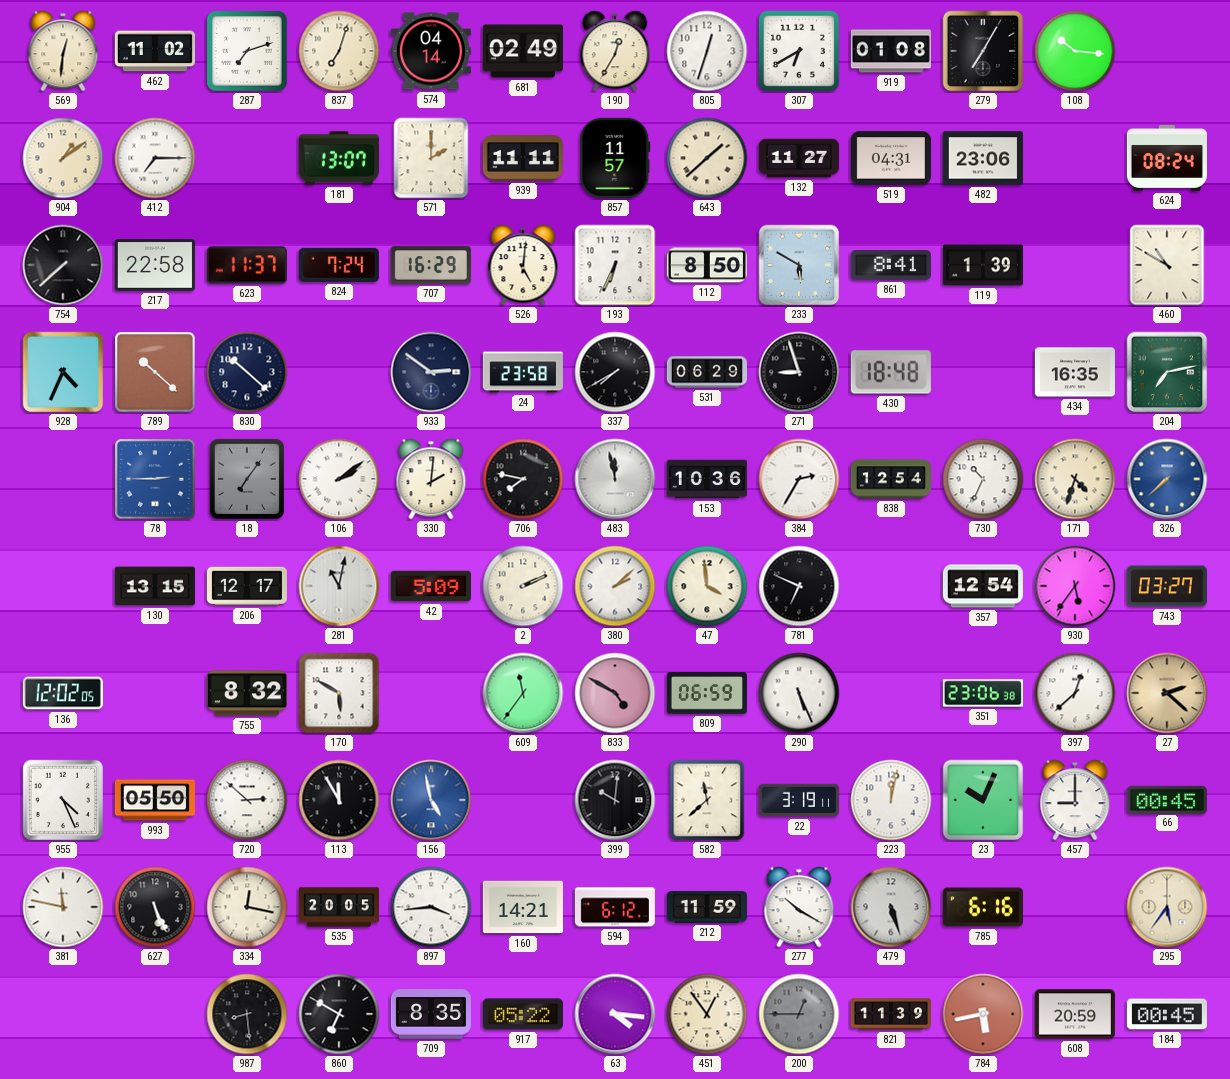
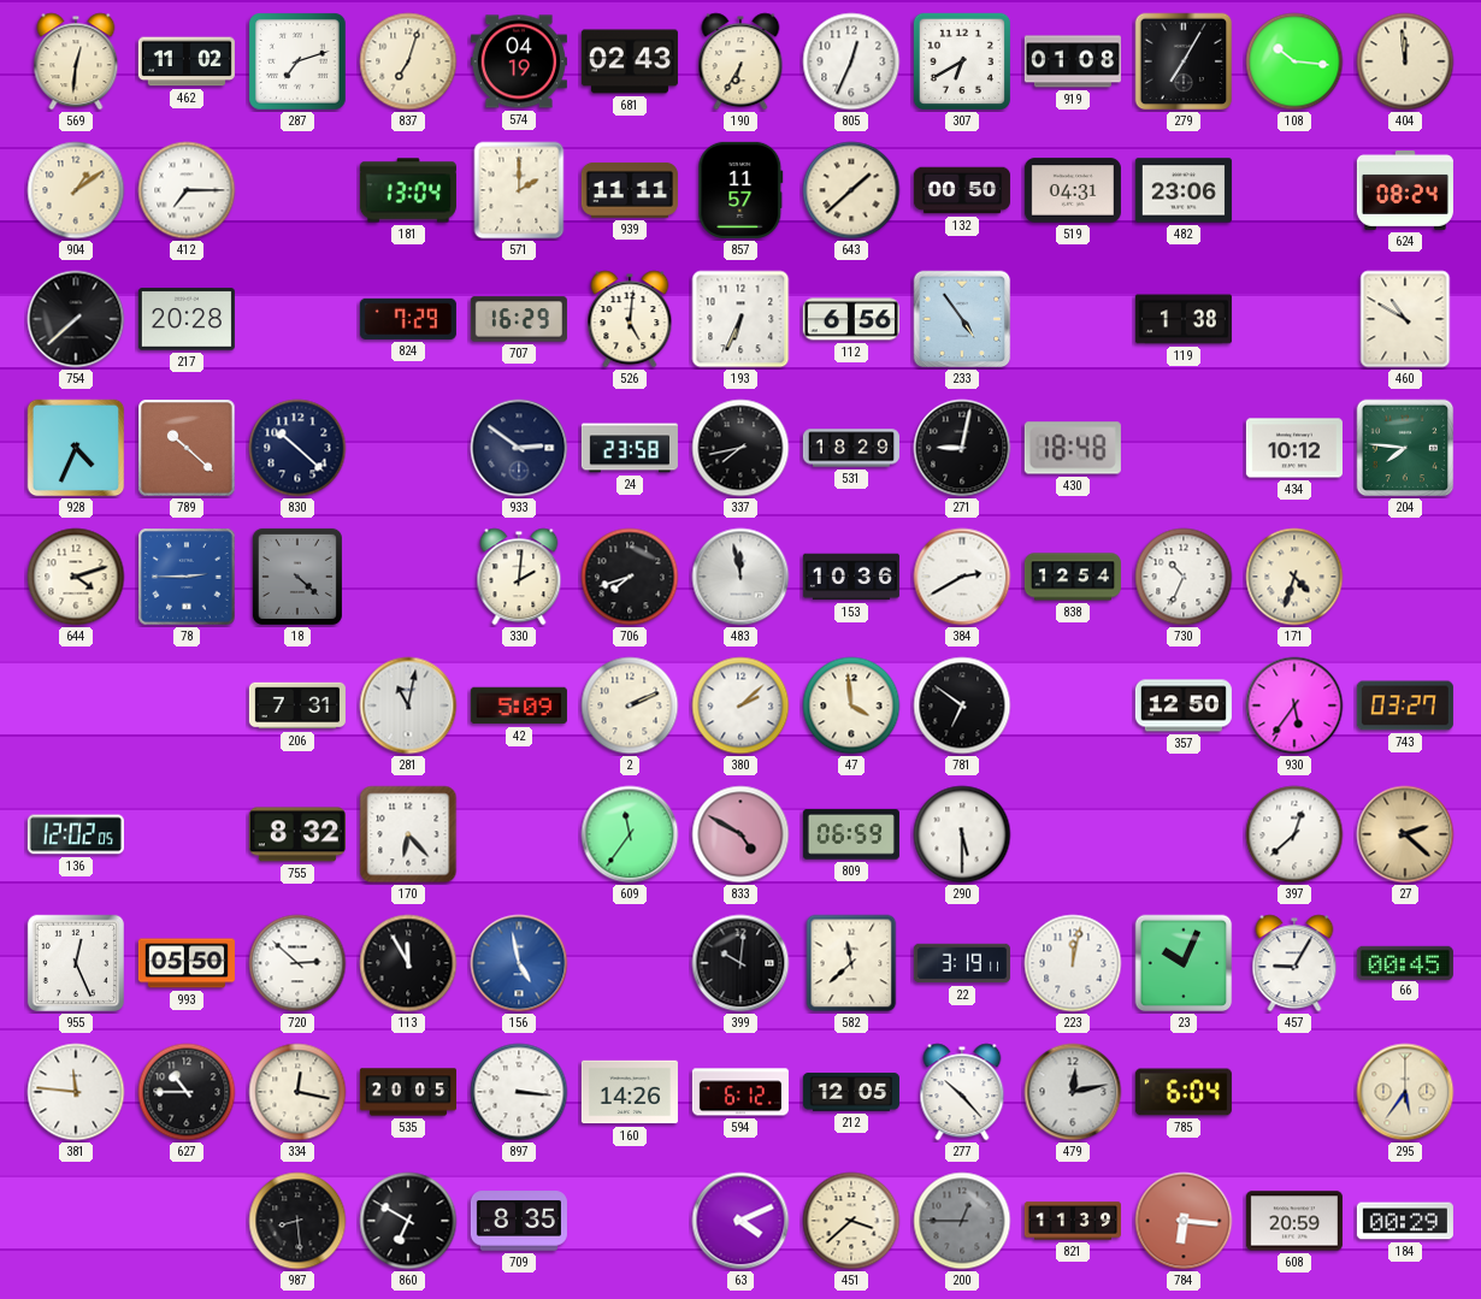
574: 04:14 -> 04:19 (519, 61)
681: 02:49 -> 02:43 (630, 61)
190: 12:35 -> 6:35 (740, 61)
805: 12:33 -> 12:34 (851, 61)
404: none -> 11:59 (1405, 61)
181: 13:07 -> 13:04 (408, 190)
132: 11:27 -> 00:50 (962, 190)
217: 22:58 -> 20:28 (187, 319)
623: 11:37 -> none (247, 265)
824: 7:24 -> 7:29 (408, 319)
112: 8:50 -> 6:56 (851, 319)
233: 5:50 -> 4:54 (962, 319)
861: 8:41 -> none (891, 266)
119: 1:39 -> 1:38 (1184, 319)
337: 7:40 -> 7:43 (740, 448)
531: 06:29 -> 18:29 (851, 448)
271: 8:57 -> 9:02 (962, 448)
434: 16:35 -> 10:12 (1294, 448)
204: 7:13 -> 7:46 (1405, 448)
644: none -> 4:12 (76, 577)
18: 7:06 -> 4:22 (297, 577)
106: 2:09 -> none (339, 479)
706: 7:47 -> 7:42 (630, 577)
384: 2:35 -> 2:40 (962, 577)
326: 7:38 -> none (1167, 479)
130: 13:15 -> none (155, 586)
206: 12:17 -> 7:31 (297, 705)
781: 6:49 -> 6:51 (962, 705)
357: 12:54 -> 12:50 (1184, 705)
170: 5:50 -> 6:23 (408, 834)
290: 5:26 -> 5:30 (962, 834)
351: 23:06 -> none (983, 693)
955: 4:26 -> 12:26 (76, 963)
457: 9:00 -> 9:05 (1294, 963)
381: 11:47 -> 11:46 (76, 1092)
627: 5:26 -> 10:45 (187, 1092)
897: 3:44 -> 3:16 (519, 1092)
160: 14:21 -> 14:26 (630, 1092)
212: 11:59 -> 12:05 (851, 1092)
277: 10:20 -> 10:23 (962, 1092)
479: 5:27 -> 12:13 (1073, 1092)
785: 6:16 -> 6:04 (1184, 1092)
917: 05:22 -> none (523, 1014)
63: 4:16 -> 4:11 (740, 1221)
451: 12:54 -> 3:38 (851, 1221)
784: 5:43 -> 6:16 (1184, 1221)
184: 00:45 -> 00:29 (1405, 1221)
